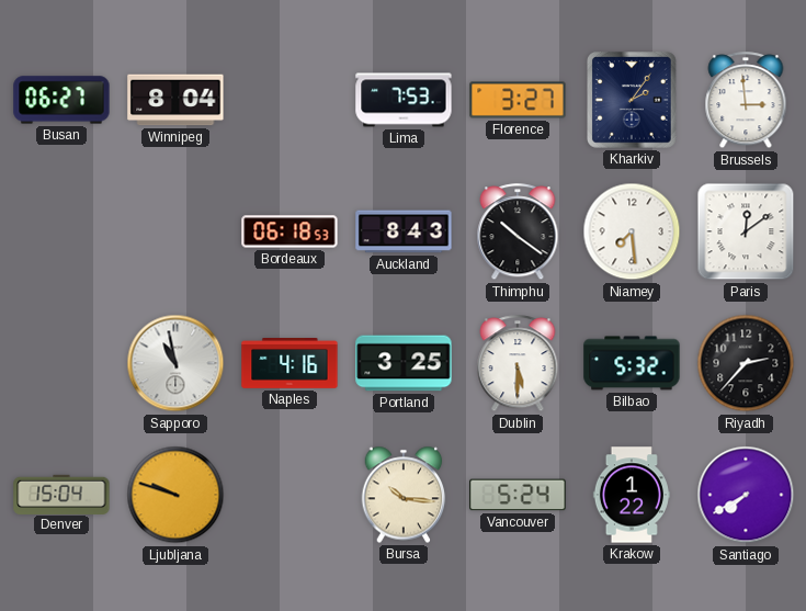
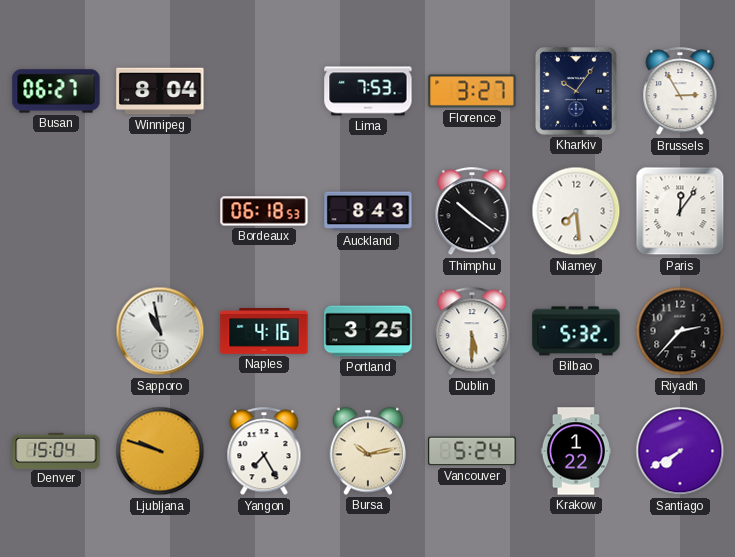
Kharkiv: 2:06 -> 10:06 (577, 92)
Brussels: 2:59 -> 2:55 (680, 92)
Paris: 12:09 -> 12:06 (680, 211)
Yangon: none -> 7:25 (264, 452)
Bursa: 10:16 -> 10:13 (368, 451)
